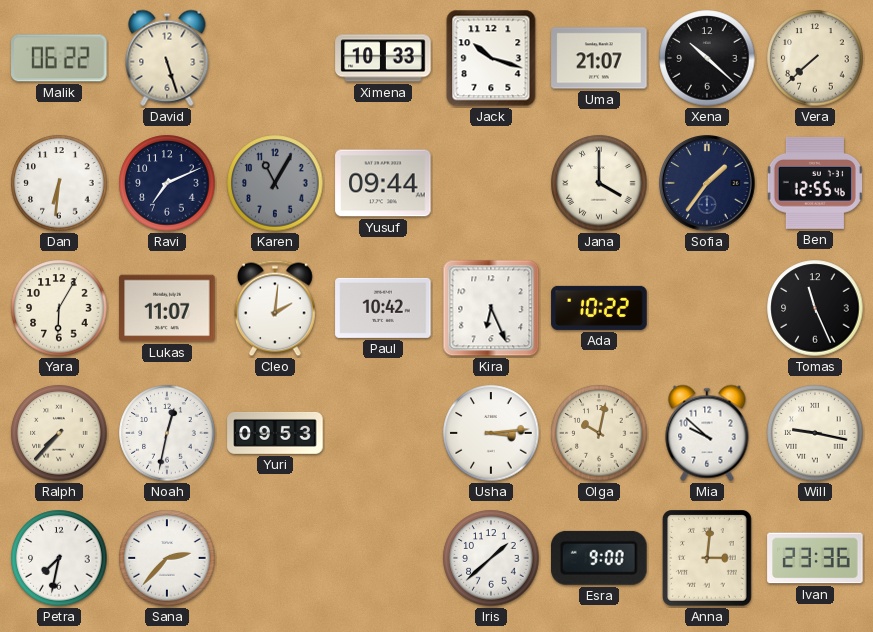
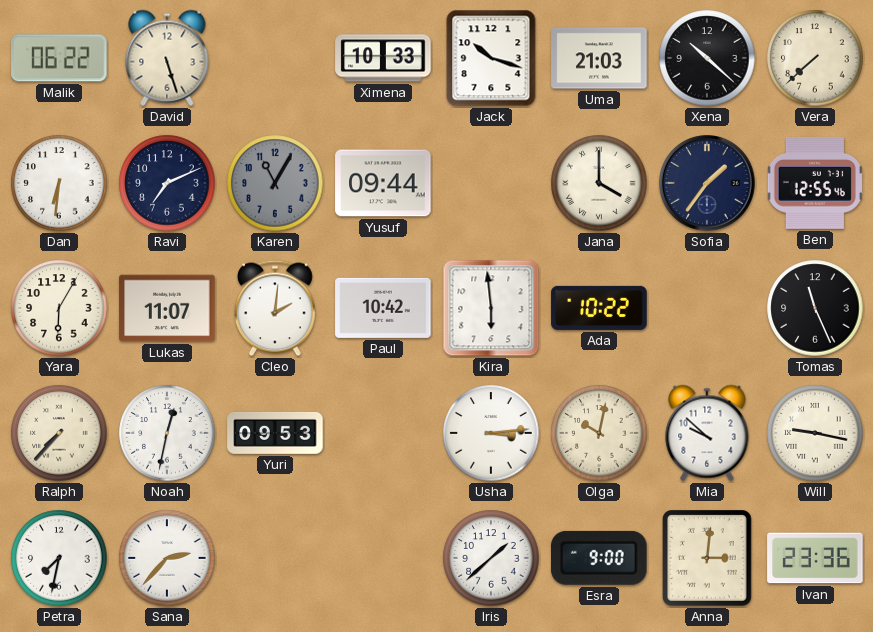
Uma: 21:07 -> 21:03 (599, 58)
Kira: 6:26 -> 5:59 (491, 308)
